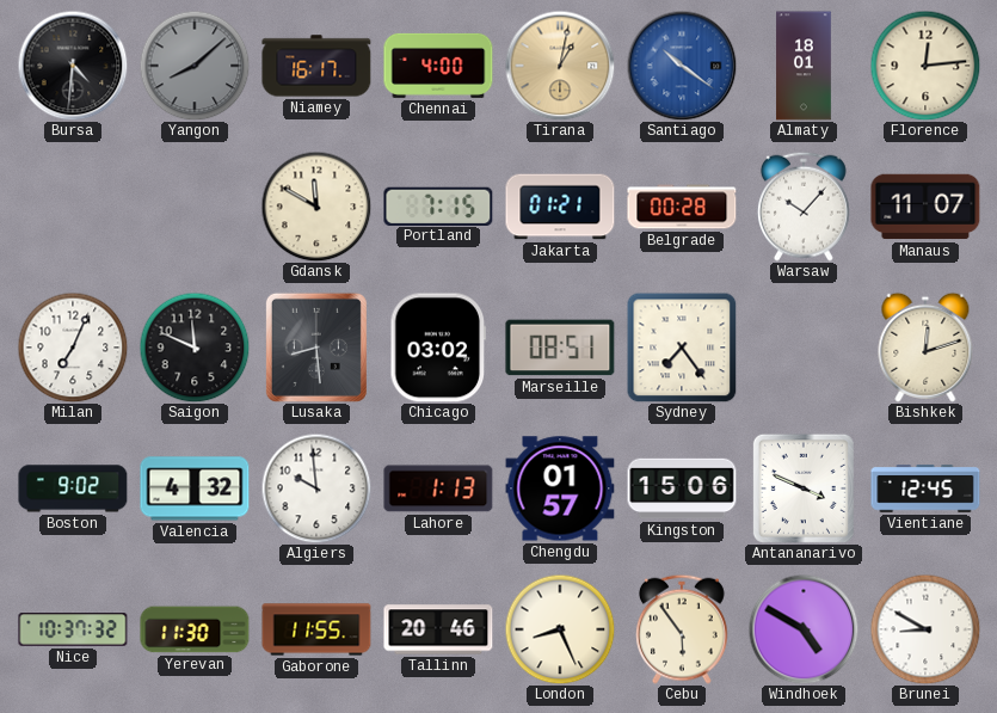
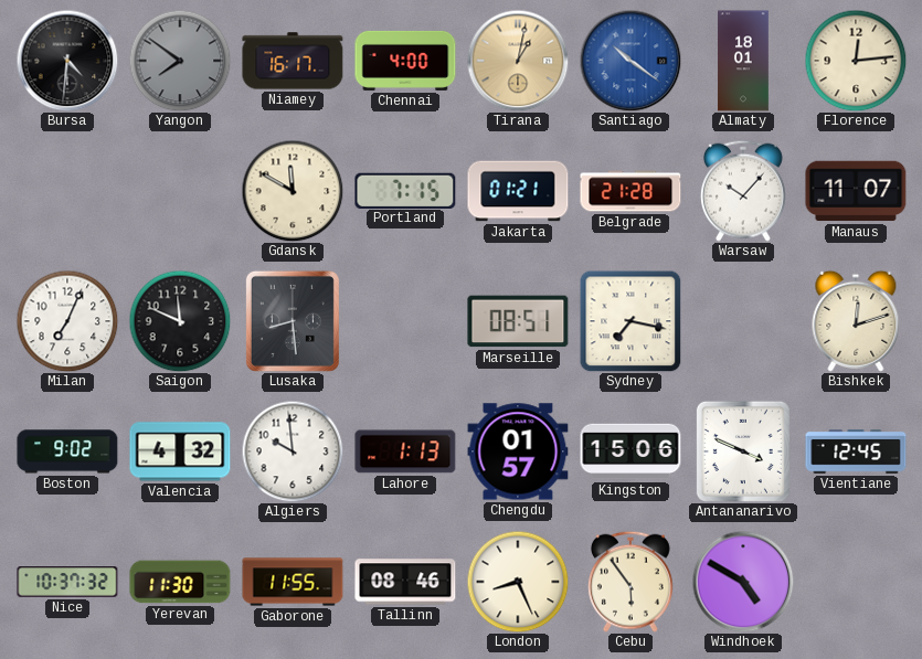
Yangon: 8:08 -> 7:51 (180, 61)
Belgrade: 00:28 -> 21:28 (630, 191)
Chicago: 03:02 -> none (438, 348)
Sydney: 7:24 -> 7:17 (630, 321)
Tallinn: 20:46 -> 08:46 (405, 582)
Brunei: 8:50 -> none (925, 629)
